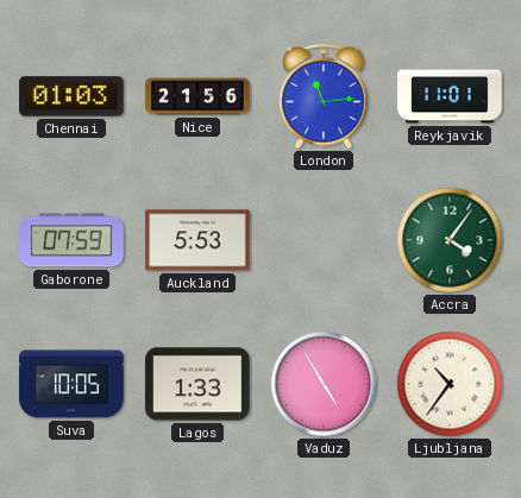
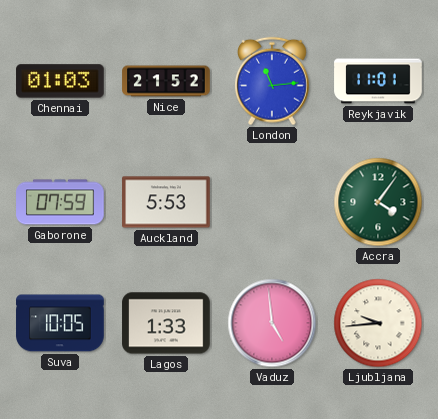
Nice: 21:56 -> 21:52 (166, 81)
Vaduz: 4:55 -> 4:59 (272, 323)
Ljubljana: 10:36 -> 9:44 (378, 323)
